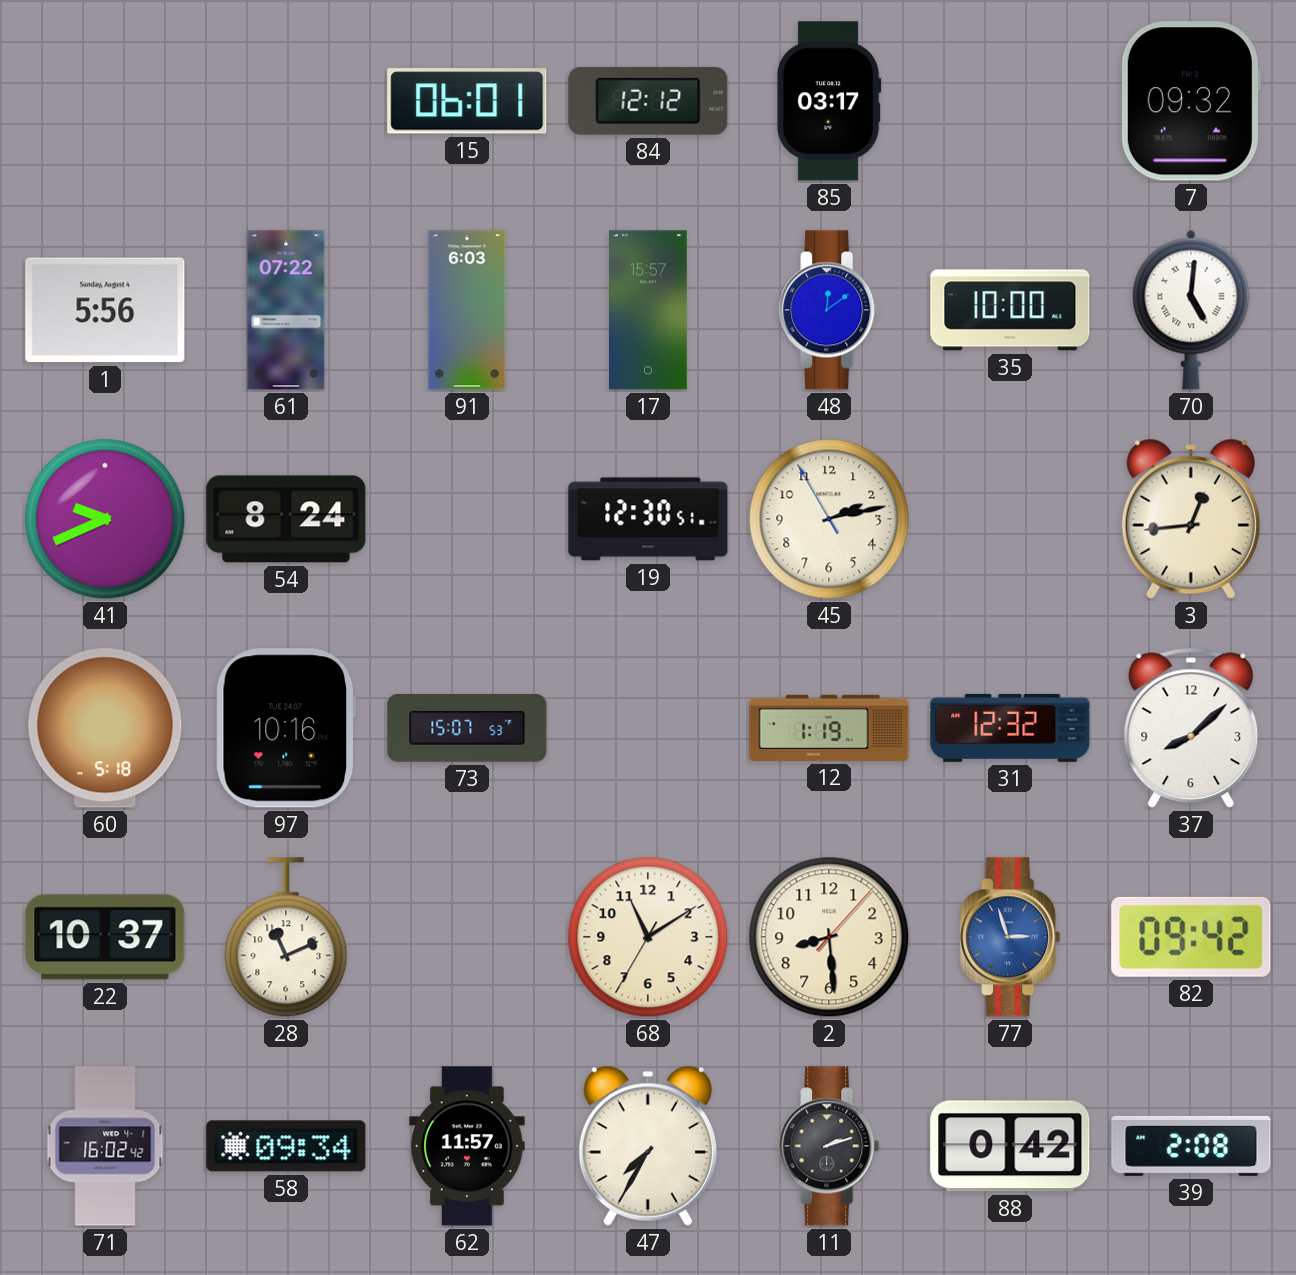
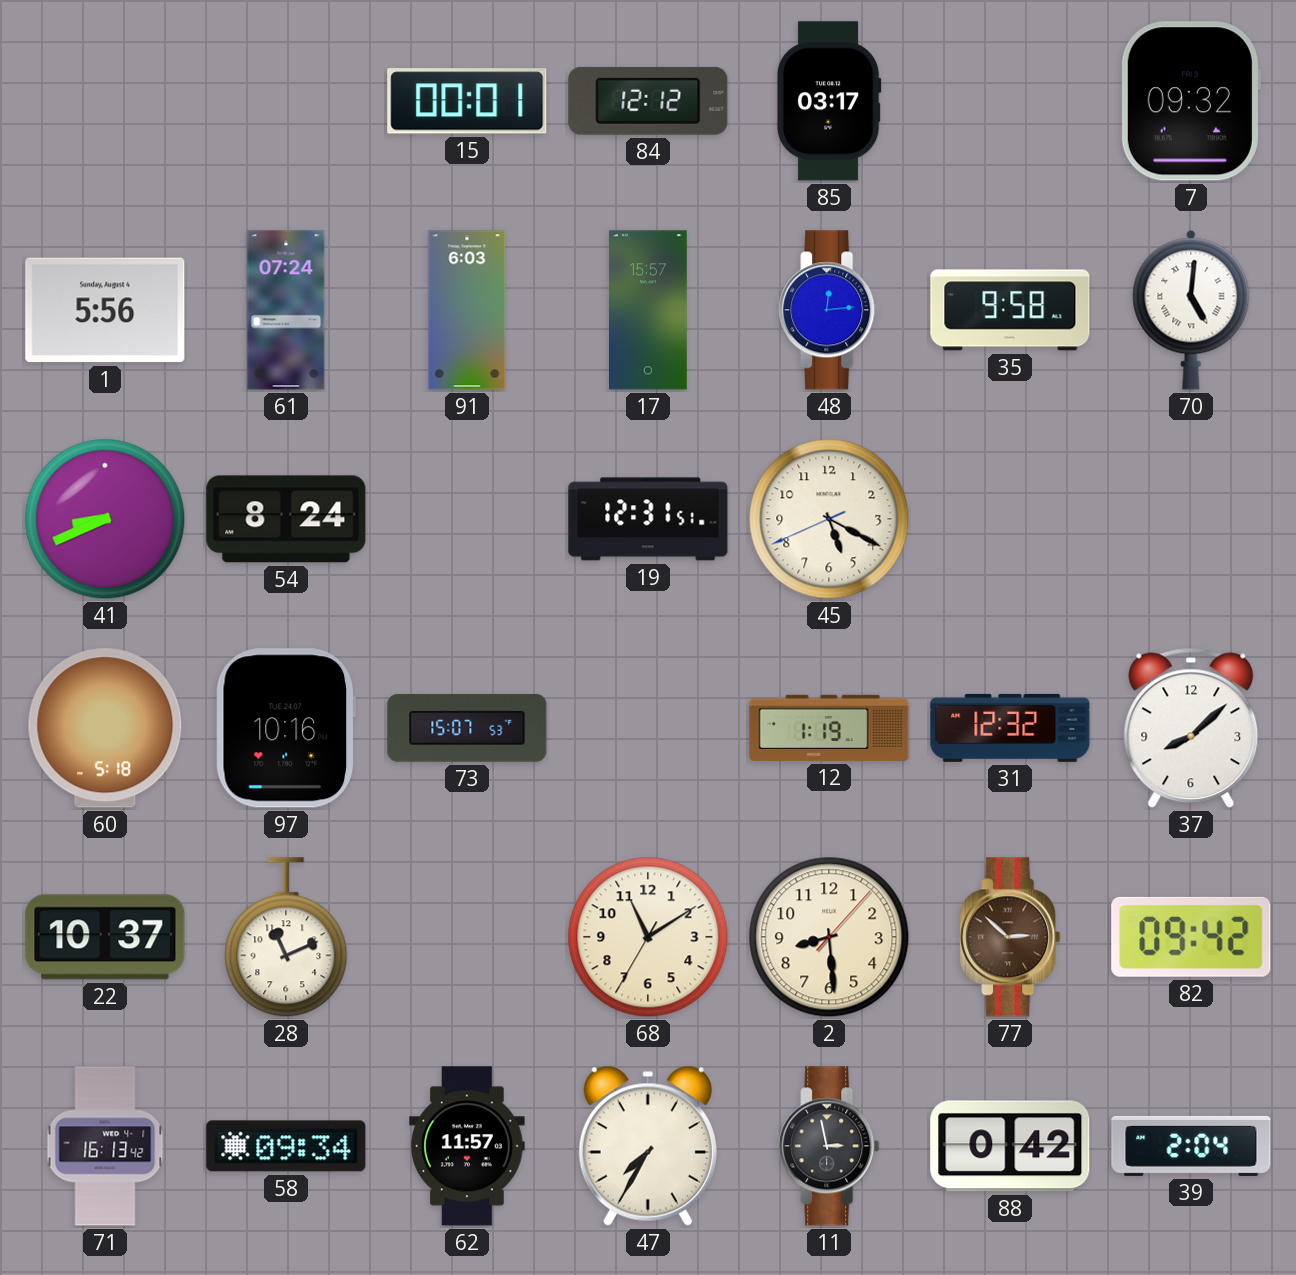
15: 06:01 -> 00:01 (467, 101)
61: 07:22 -> 07:24 (286, 310)
48: 12:09 -> 12:14 (829, 310)
35: 10:00 -> 9:58 (1010, 310)
41: 9:41 -> 8:41 (105, 519)
19: 12:30 -> 12:31 (648, 519)
45: 2:12 -> 5:19 (829, 519)
3: 12:44 -> none (1191, 519)
77: 2:57 -> 2:52 (1010, 937)
77 dial: blue -> brown (1010, 937)
71: 16:02 -> 16:13 (105, 1146)
11: 2:12 -> 2:58 (829, 1146)
39: 2:08 -> 2:04 (1191, 1146)
